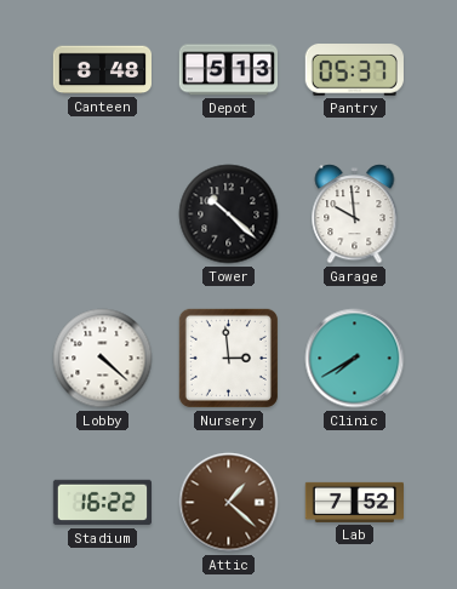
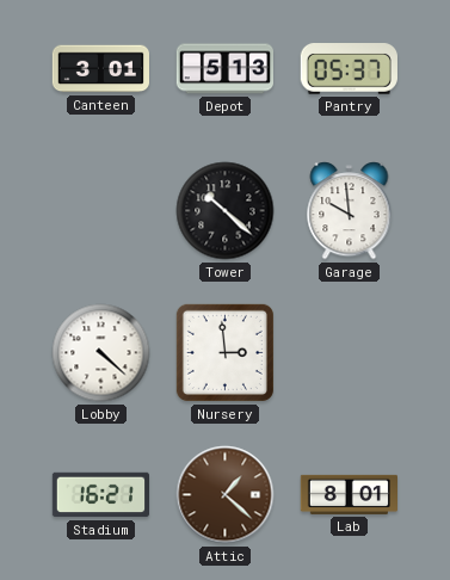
Canteen: 8:48 -> 3:01 (100, 69)
Clinic: 7:40 -> none (355, 359)
Stadium: 16:22 -> 16:21 (100, 495)
Lab: 7:52 -> 8:01 (349, 494)
